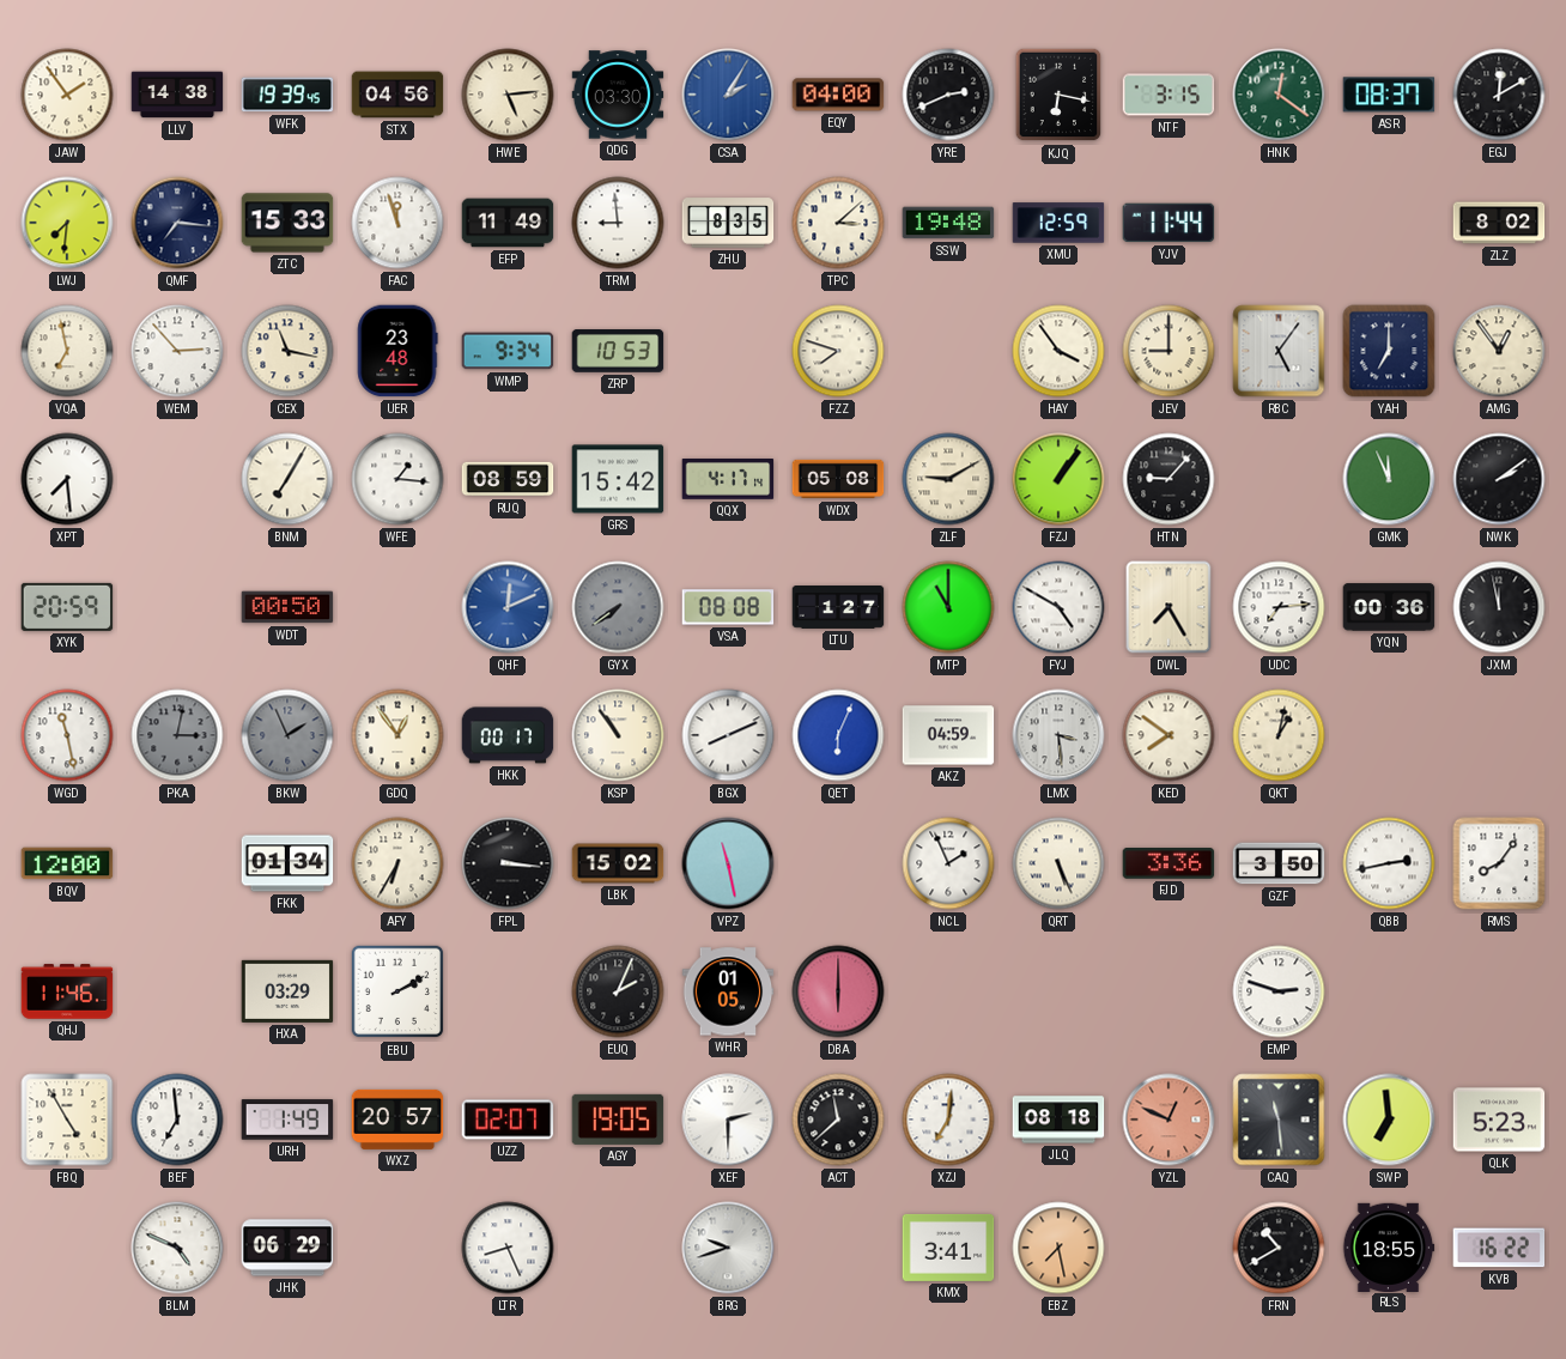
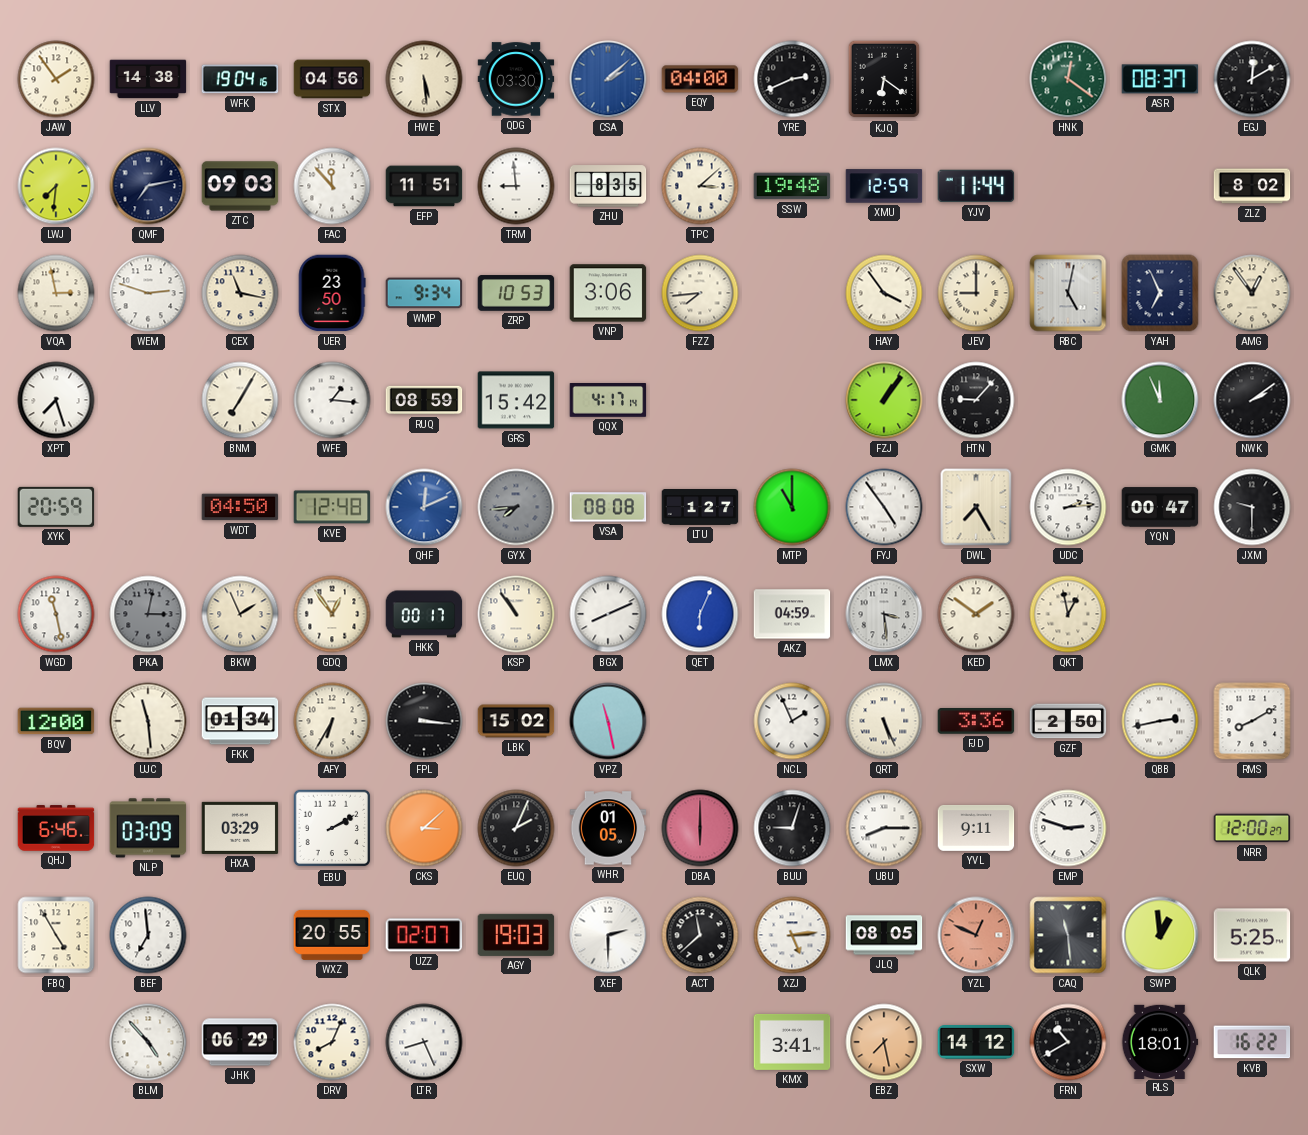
WFK: 19:39 -> 19:04 (240, 79)
HWE: 5:14 -> 5:29 (424, 79)
CSA: 2:05 -> 2:08 (608, 79)
KJQ: 6:17 -> 6:21 (884, 79)
NTF: 3:15 -> none (1169, 95)
QMF: 7:16 -> 7:13 (148, 186)
ZTC: 15:33 -> 09:03 (240, 186)
FAC: 11:57 -> 11:53 (332, 186)
EFP: 11:49 -> 11:51 (424, 186)
VQA: 6:58 -> 2:58 (56, 293)
WEM: 2:53 -> 2:48 (148, 293)
UER: 23:48 -> 23:50 (332, 293)
VNP: none -> 3:06 (608, 293)
FZZ: 7:48 -> 7:44 (700, 293)
RBC: 5:06 -> 5:02 (1068, 293)
YAH: 7:00 -> 6:56 (1160, 293)
XPT: 7:29 -> 7:27 (56, 400)
WDX: 05:08 -> none (838, 479)
ZLF: 9:10 -> none (948, 479)
WDT: 00:50 -> 04:50 (240, 507)
KVE: none -> 12:48 (332, 507)
GYX: 7:39 -> 7:44 (516, 507)
FYJ: 4:50 -> 4:54 (884, 507)
UDC: 7:14 -> 2:14 (1068, 507)
YQN: 00:36 -> 00:47 (1160, 507)
JXM: 11:58 -> 9:30 (1252, 507)
BKW dial: grey -> cream (240, 614)
KED: 7:51 -> 1:51 (976, 614)
QKT: 1:02 -> 12:58 (1068, 614)
UJC: none -> 11:29 (148, 721)
GZF: 3:50 -> 2:50 (1068, 721)
RMS: 8:06 -> 8:10 (1252, 721)
QHJ: 11:46 -> 6:46 (56, 828)
NLP: none -> 03:09 (148, 828)
CKS: none -> 3:08 (424, 828)
BUU: none -> 9:03 (792, 828)
UBU: none -> 8:15 (884, 828)
YVL: none -> 9:11 (976, 828)
NRR: none -> 12:00 (1252, 828)
URH: 1:49 -> none (287, 1120)
WXZ: 20:57 -> 20:55 (332, 935)
AGY: 19:05 -> 19:03 (516, 935)
XZJ: 7:01 -> 5:14 (792, 935)
JLQ: 08:18 -> 08:05 (884, 935)
SWP: 6:59 -> 12:59 (1160, 935)
QLK: 5:23 -> 5:25 (1252, 935)
BLM: 4:49 -> 4:53 (148, 1042)
DRV: none -> 8:04 (332, 1042)
BRG: 9:42 -> none (728, 1248)
SXW: none -> 14:12 (976, 1043)
RLS: 18:55 -> 18:01 (1160, 1041)
